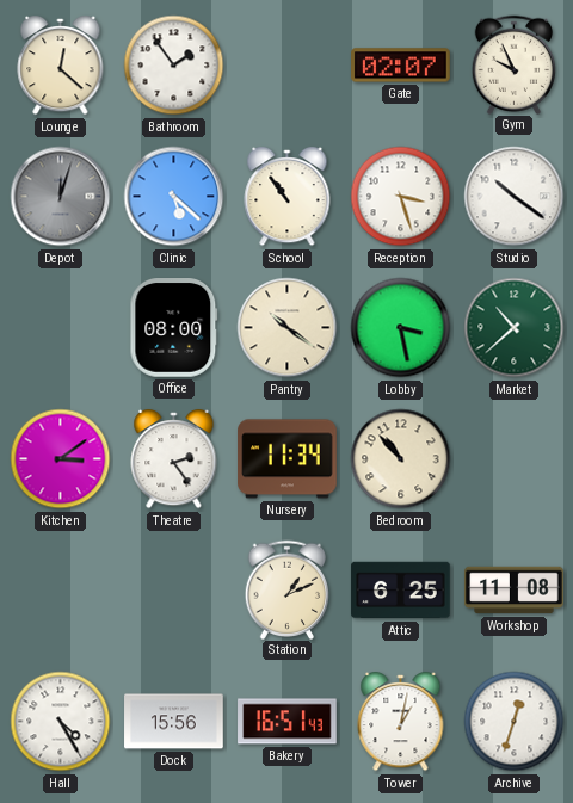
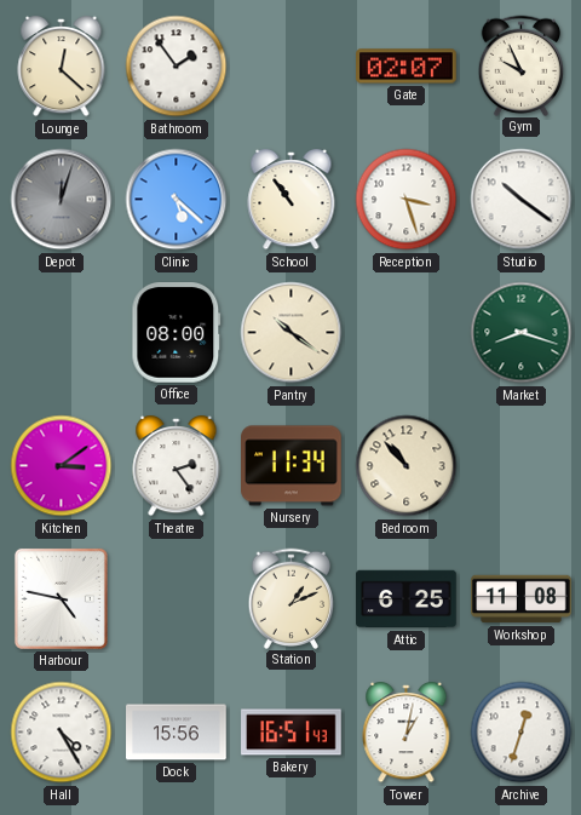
Lobby: 3:28 -> none (401, 328)
Market: 10:38 -> 8:18 (522, 333)
Harbour: none -> 4:47 (61, 598)
